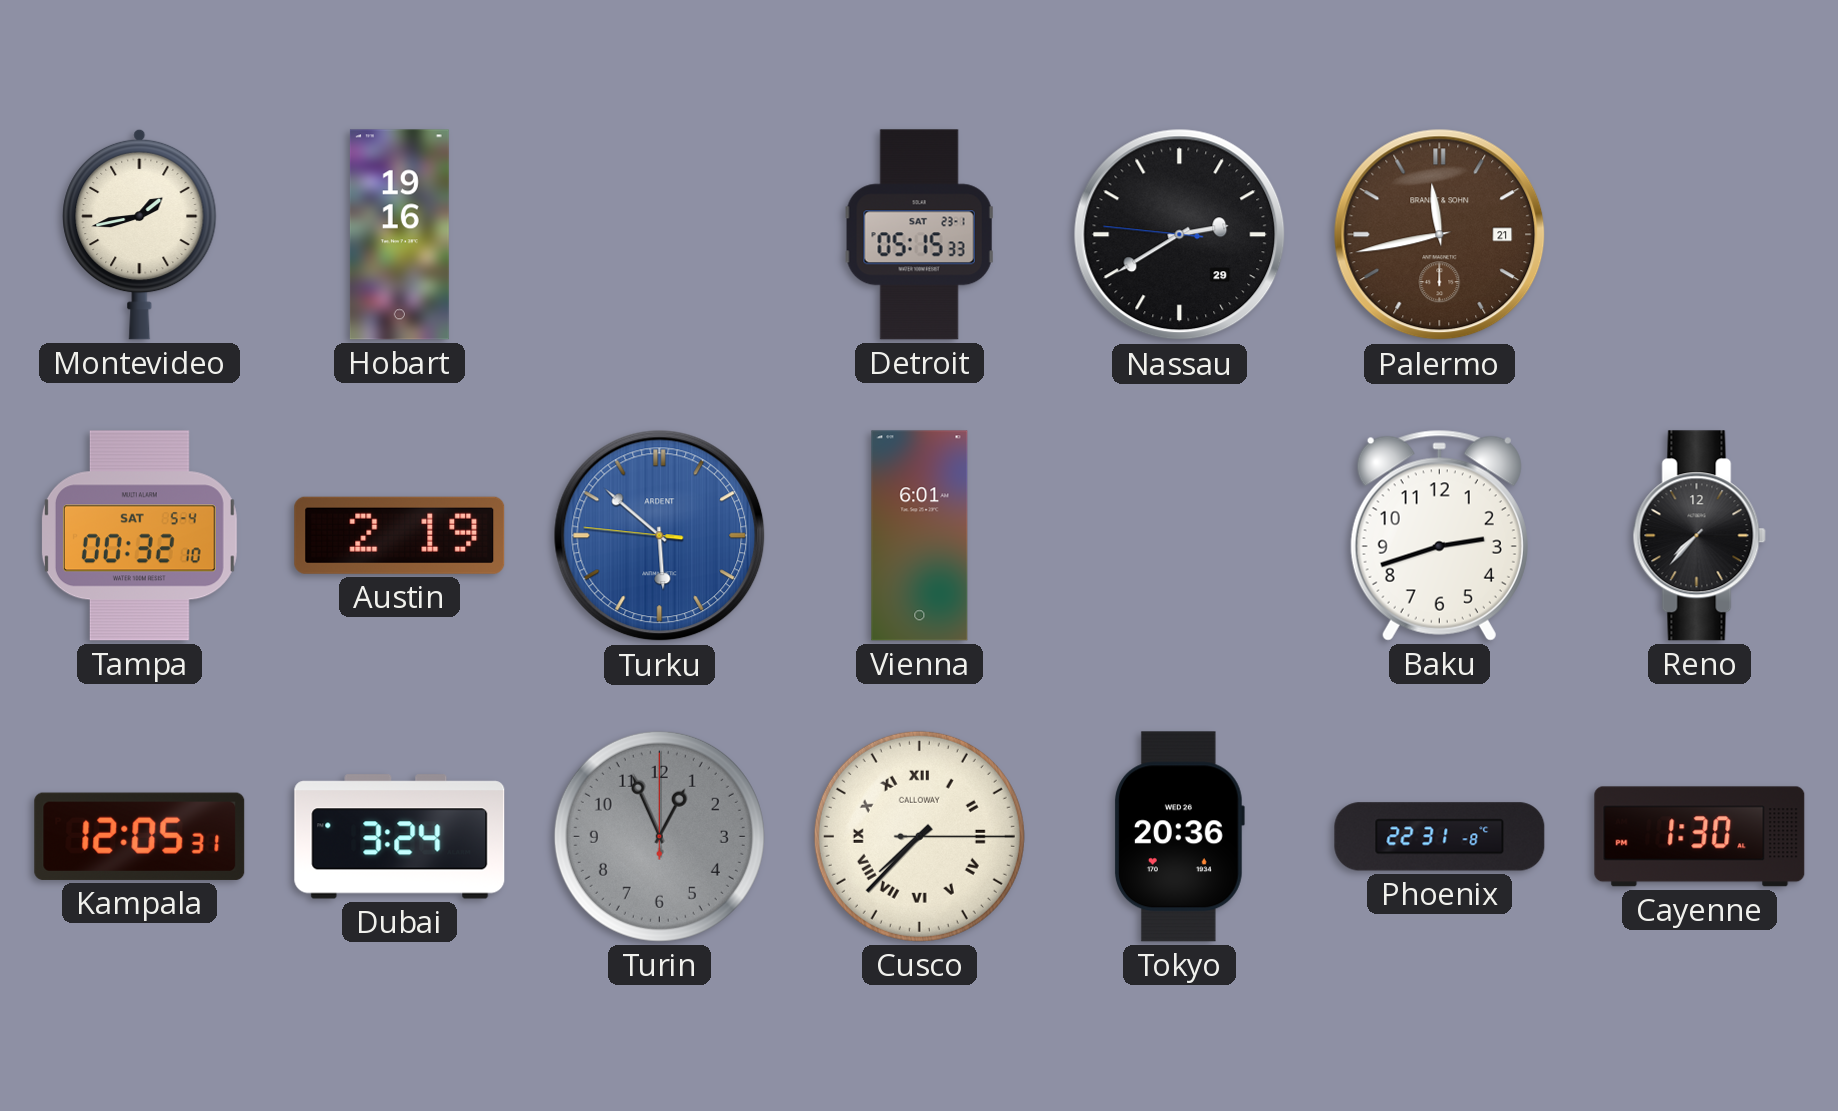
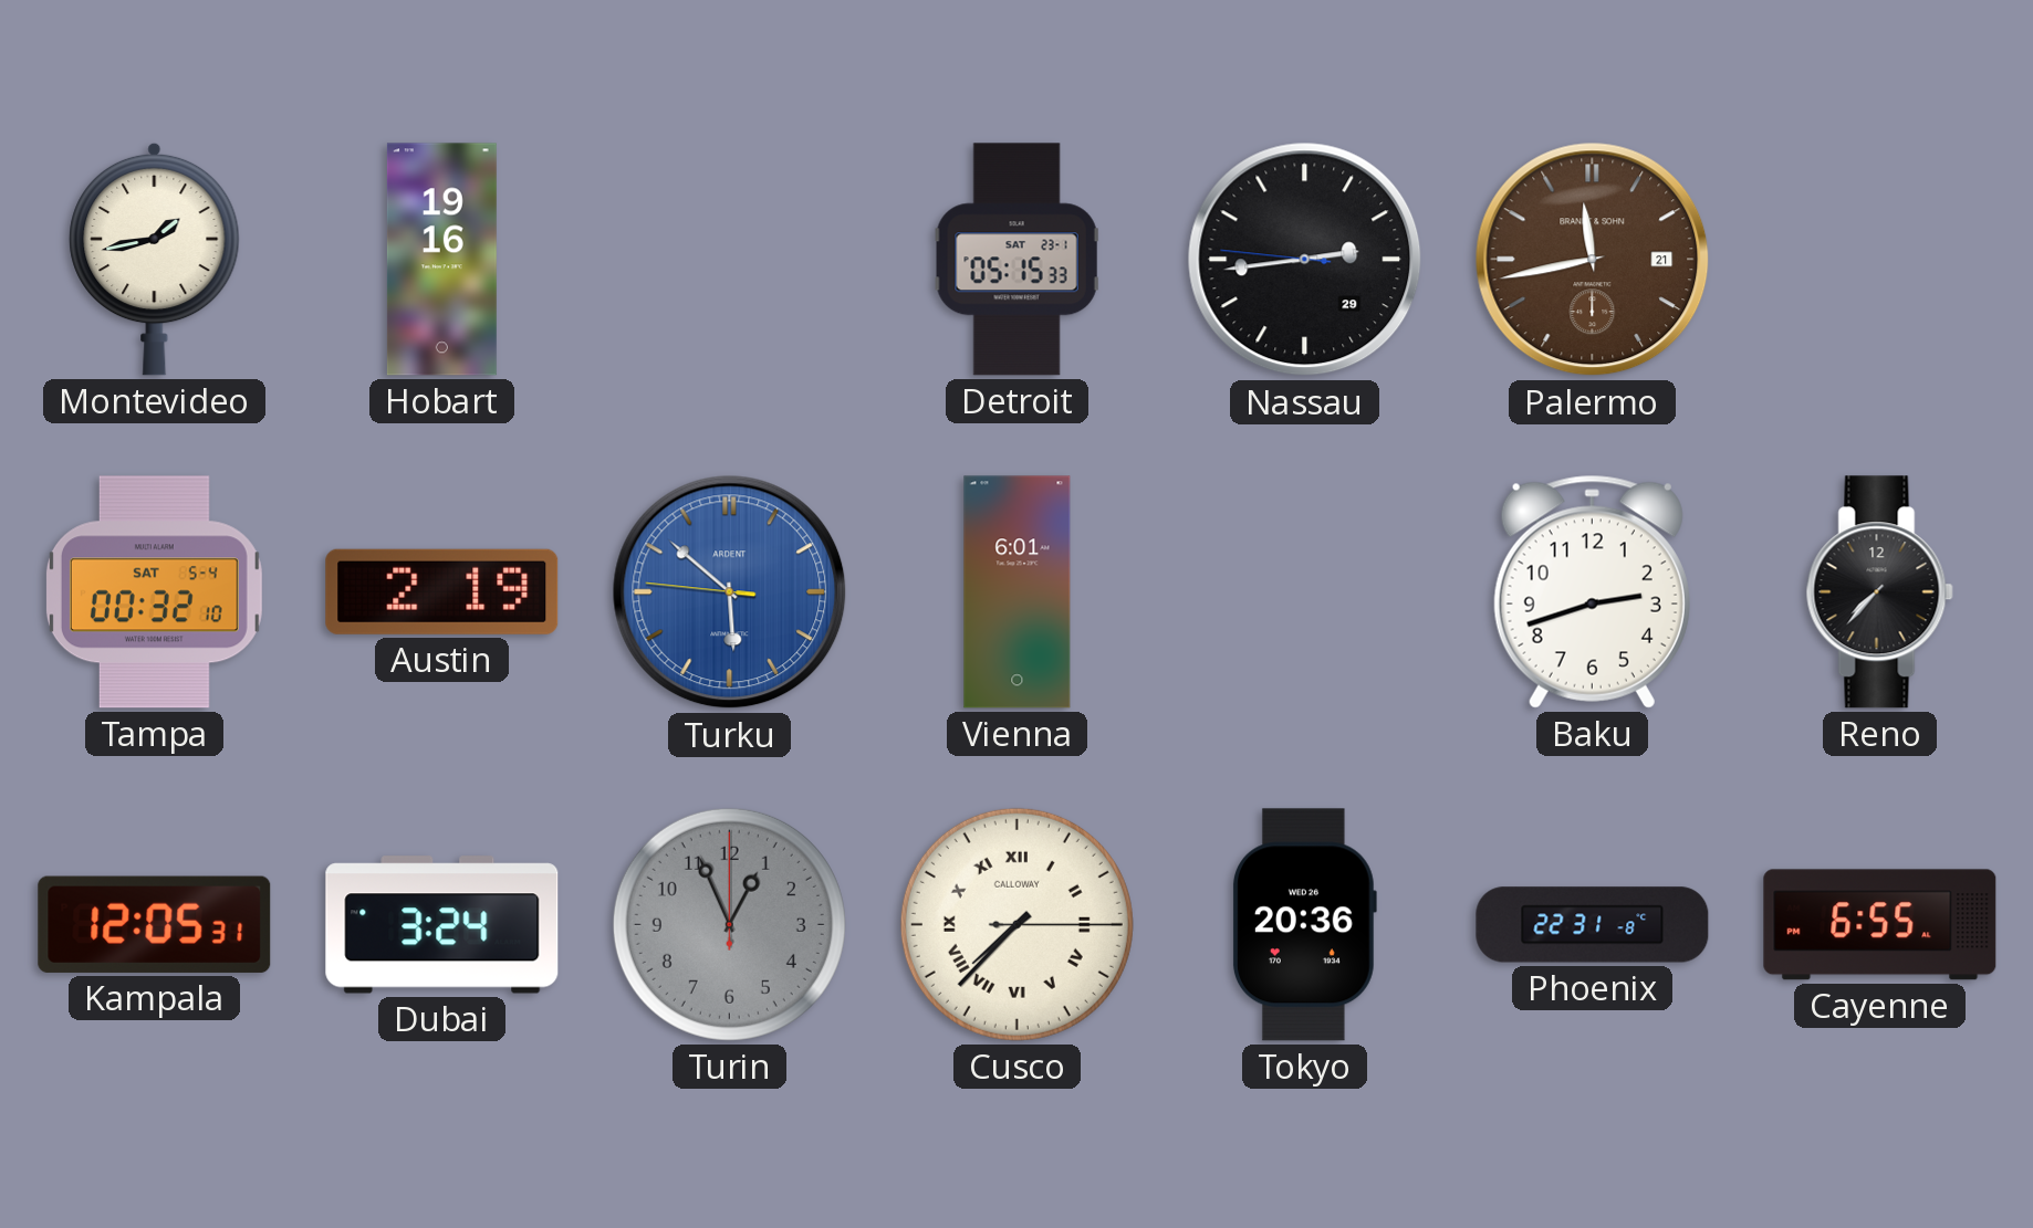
Nassau: 2:39 -> 2:43 (1305, 260)
Cayenne: 1:30 -> 6:55 (1880, 925)
